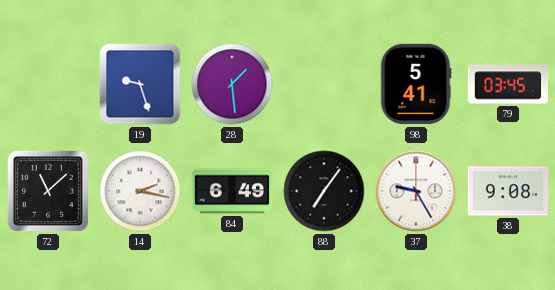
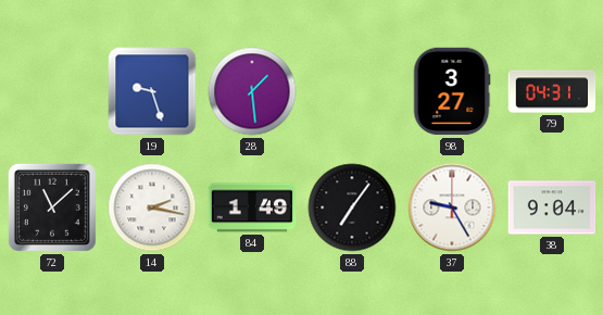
98: 5:41 -> 3:27 (452, 91)
79: 03:45 -> 04:31 (552, 91)
84: 6:49 -> 1:49 (252, 207)
38: 9:08 -> 9:04 (552, 207)
